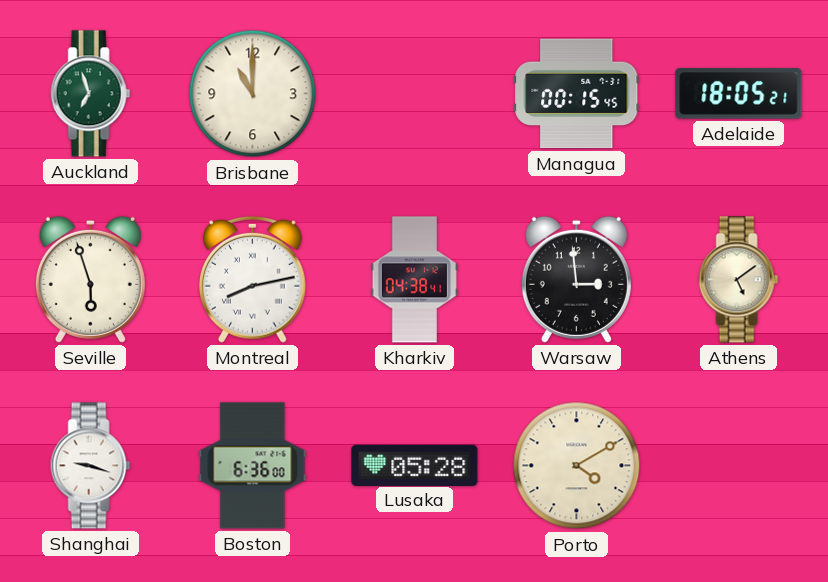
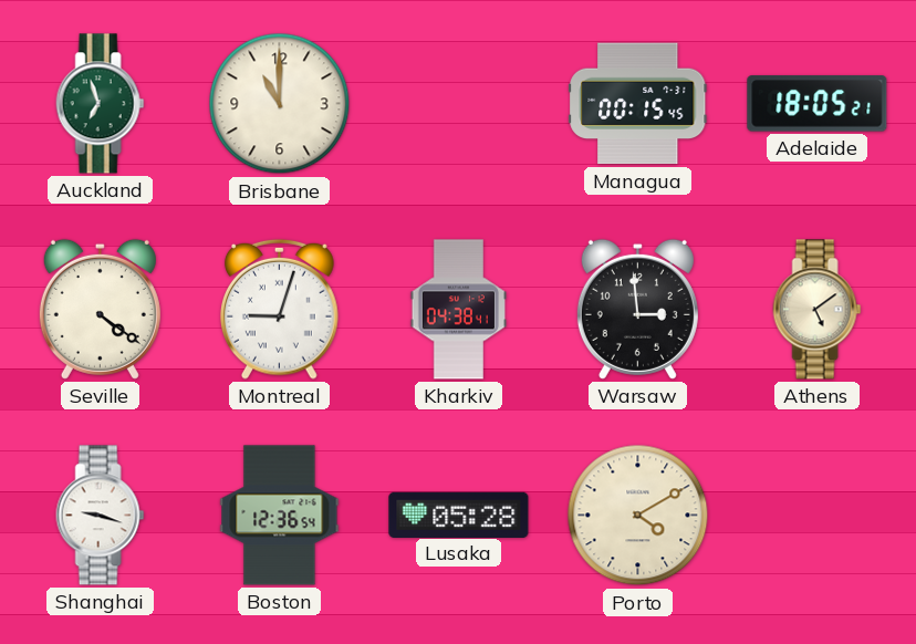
Seville: 5:57 -> 4:21 (100, 309)
Montreal: 8:13 -> 9:03 (280, 309)
Boston: 6:36 -> 12:36 (280, 516)
